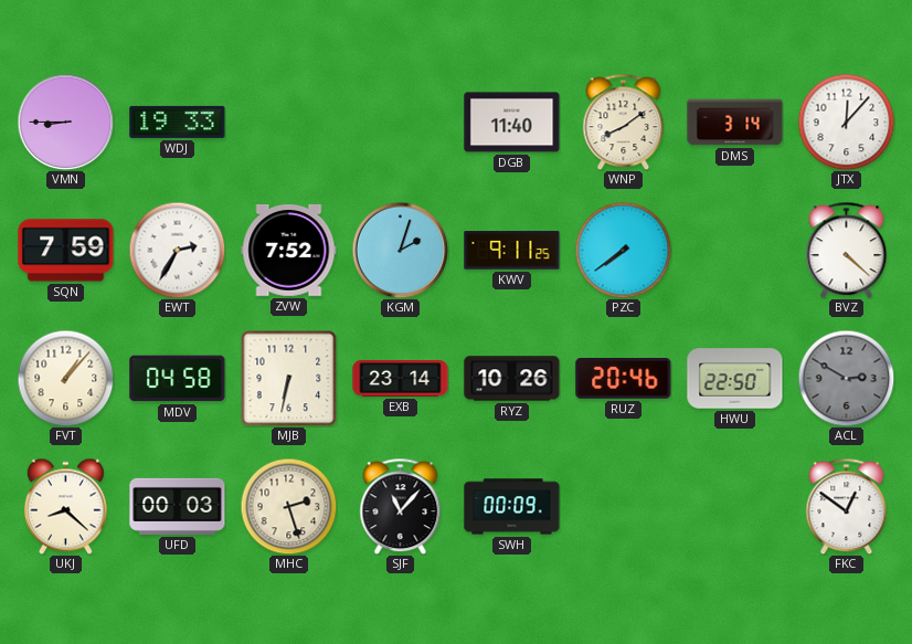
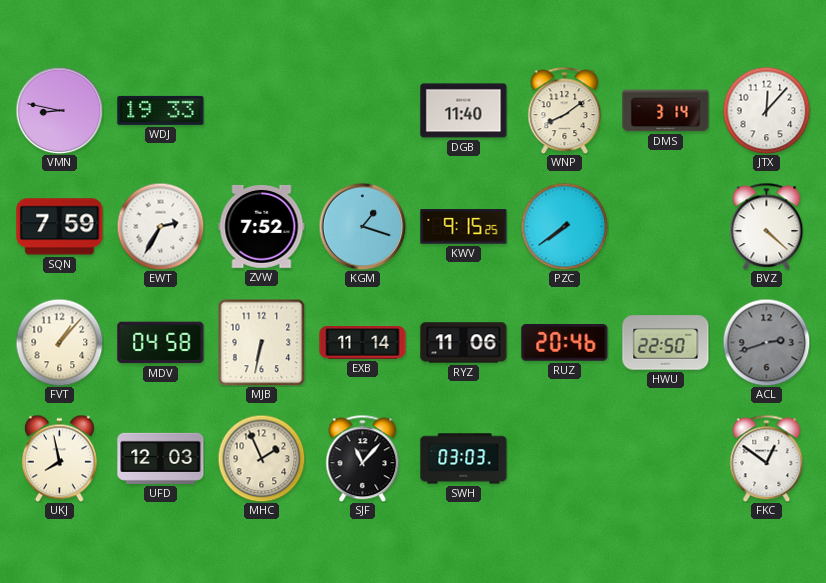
VMN: 8:45 -> 8:47 (59, 110)
KGM: 2:03 -> 1:18 (362, 226)
KWV: 9:11 -> 9:15 (464, 227)
EXB: 23:14 -> 11:14 (363, 343)
RYZ: 10:26 -> 11:06 (464, 343)
ACL: 2:50 -> 2:42 (766, 342)
UKJ: 8:22 -> 7:58 (59, 458)
UFD: 00:03 -> 12:03 (161, 458)
MHC: 2:27 -> 1:56 (261, 458)
SWH: 00:09 -> 03:03 (464, 459)
